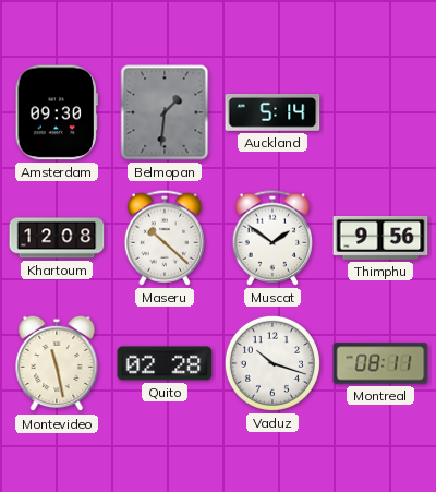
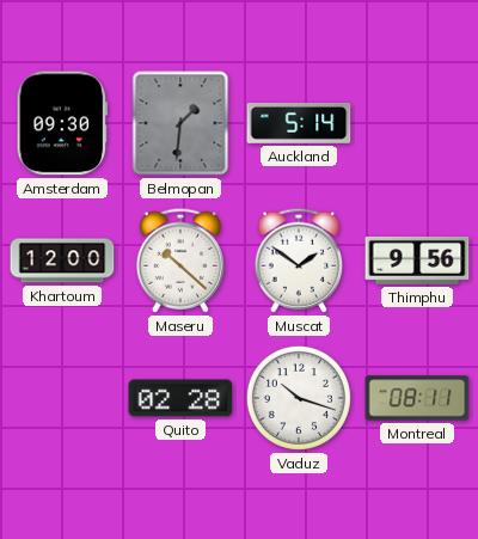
Khartoum: 12:08 -> 12:00 (62, 261)
Montevideo: 11:28 -> none (57, 363)
